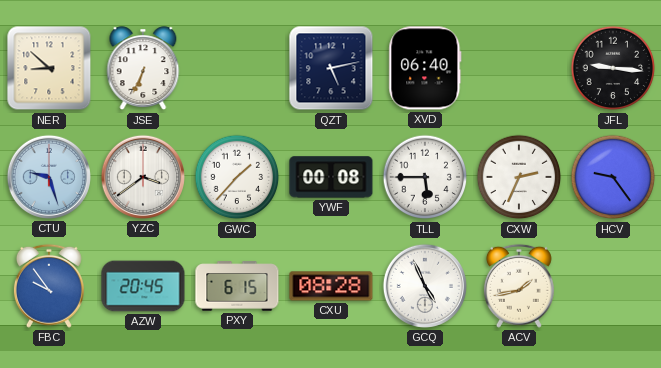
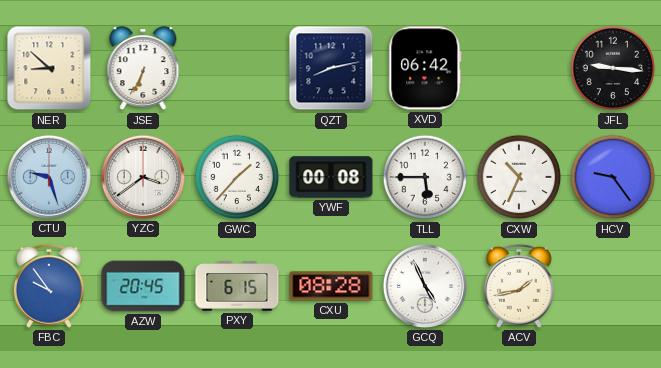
QZT: 5:13 -> 8:13 (331, 68)
XVD: 06:40 -> 06:42 (425, 68)
CXW: 2:34 -> 10:34 (519, 177)
